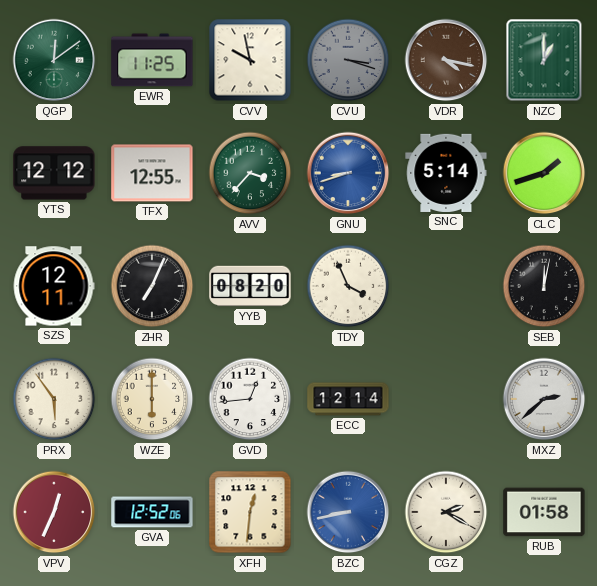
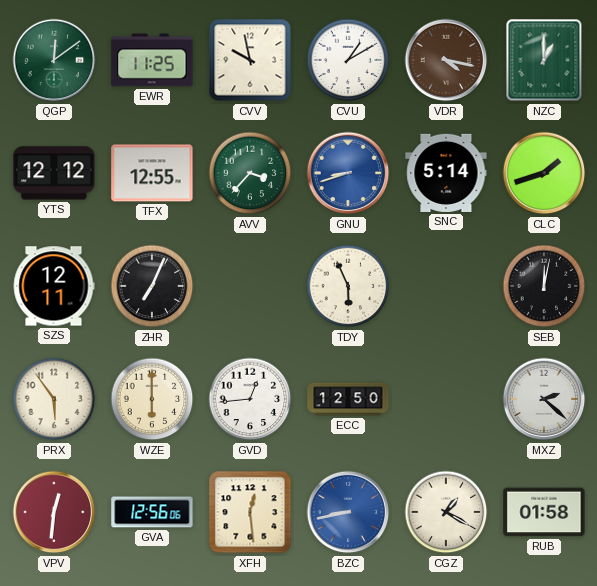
CVU: 3:18 -> 1:10 (348, 60)
CVU dial: grey -> white (348, 60)
YYB: 08:20 -> none (250, 286)
TDY: 3:56 -> 5:56 (348, 286)
ECC: 12:14 -> 12:50 (348, 399)
MXZ: 2:38 -> 2:22 (544, 399)
VPV: 12:34 -> 12:31 (54, 512)
GVA: 12:52 -> 12:56 (152, 512)
XFH: 12:31 -> 12:29 (250, 512)
CGZ: 2:20 -> 1:20 (446, 512)
